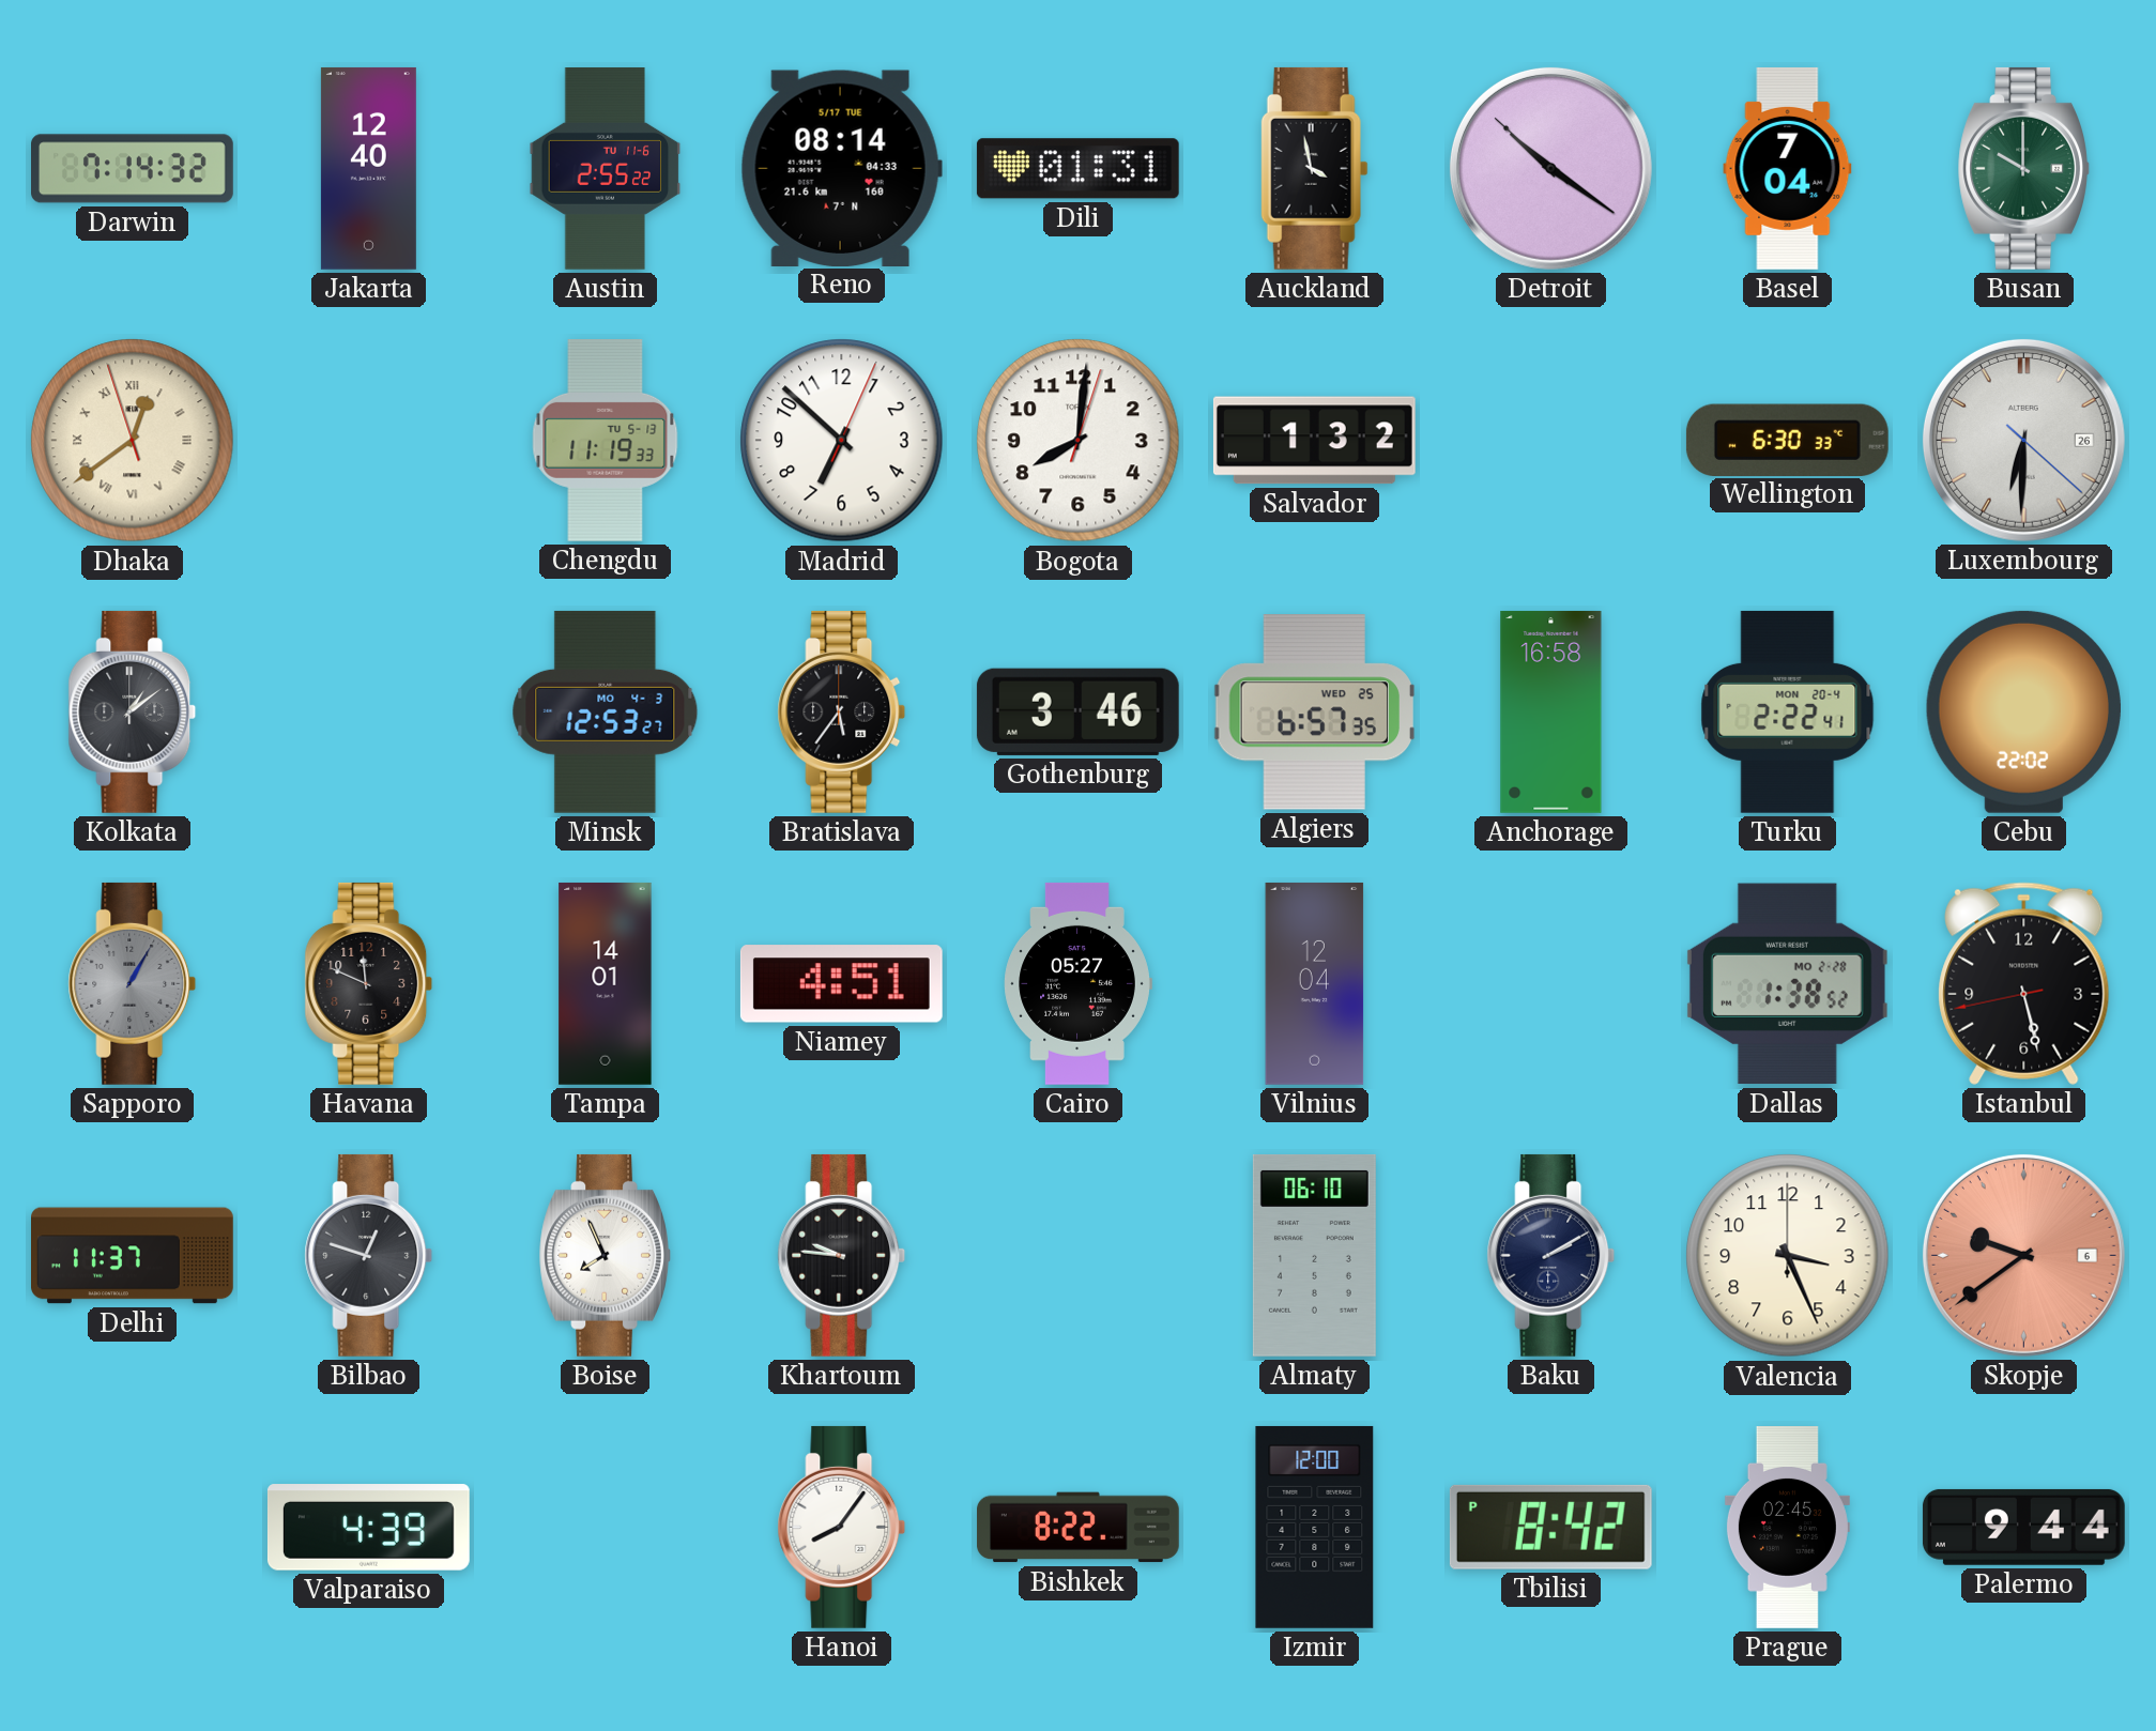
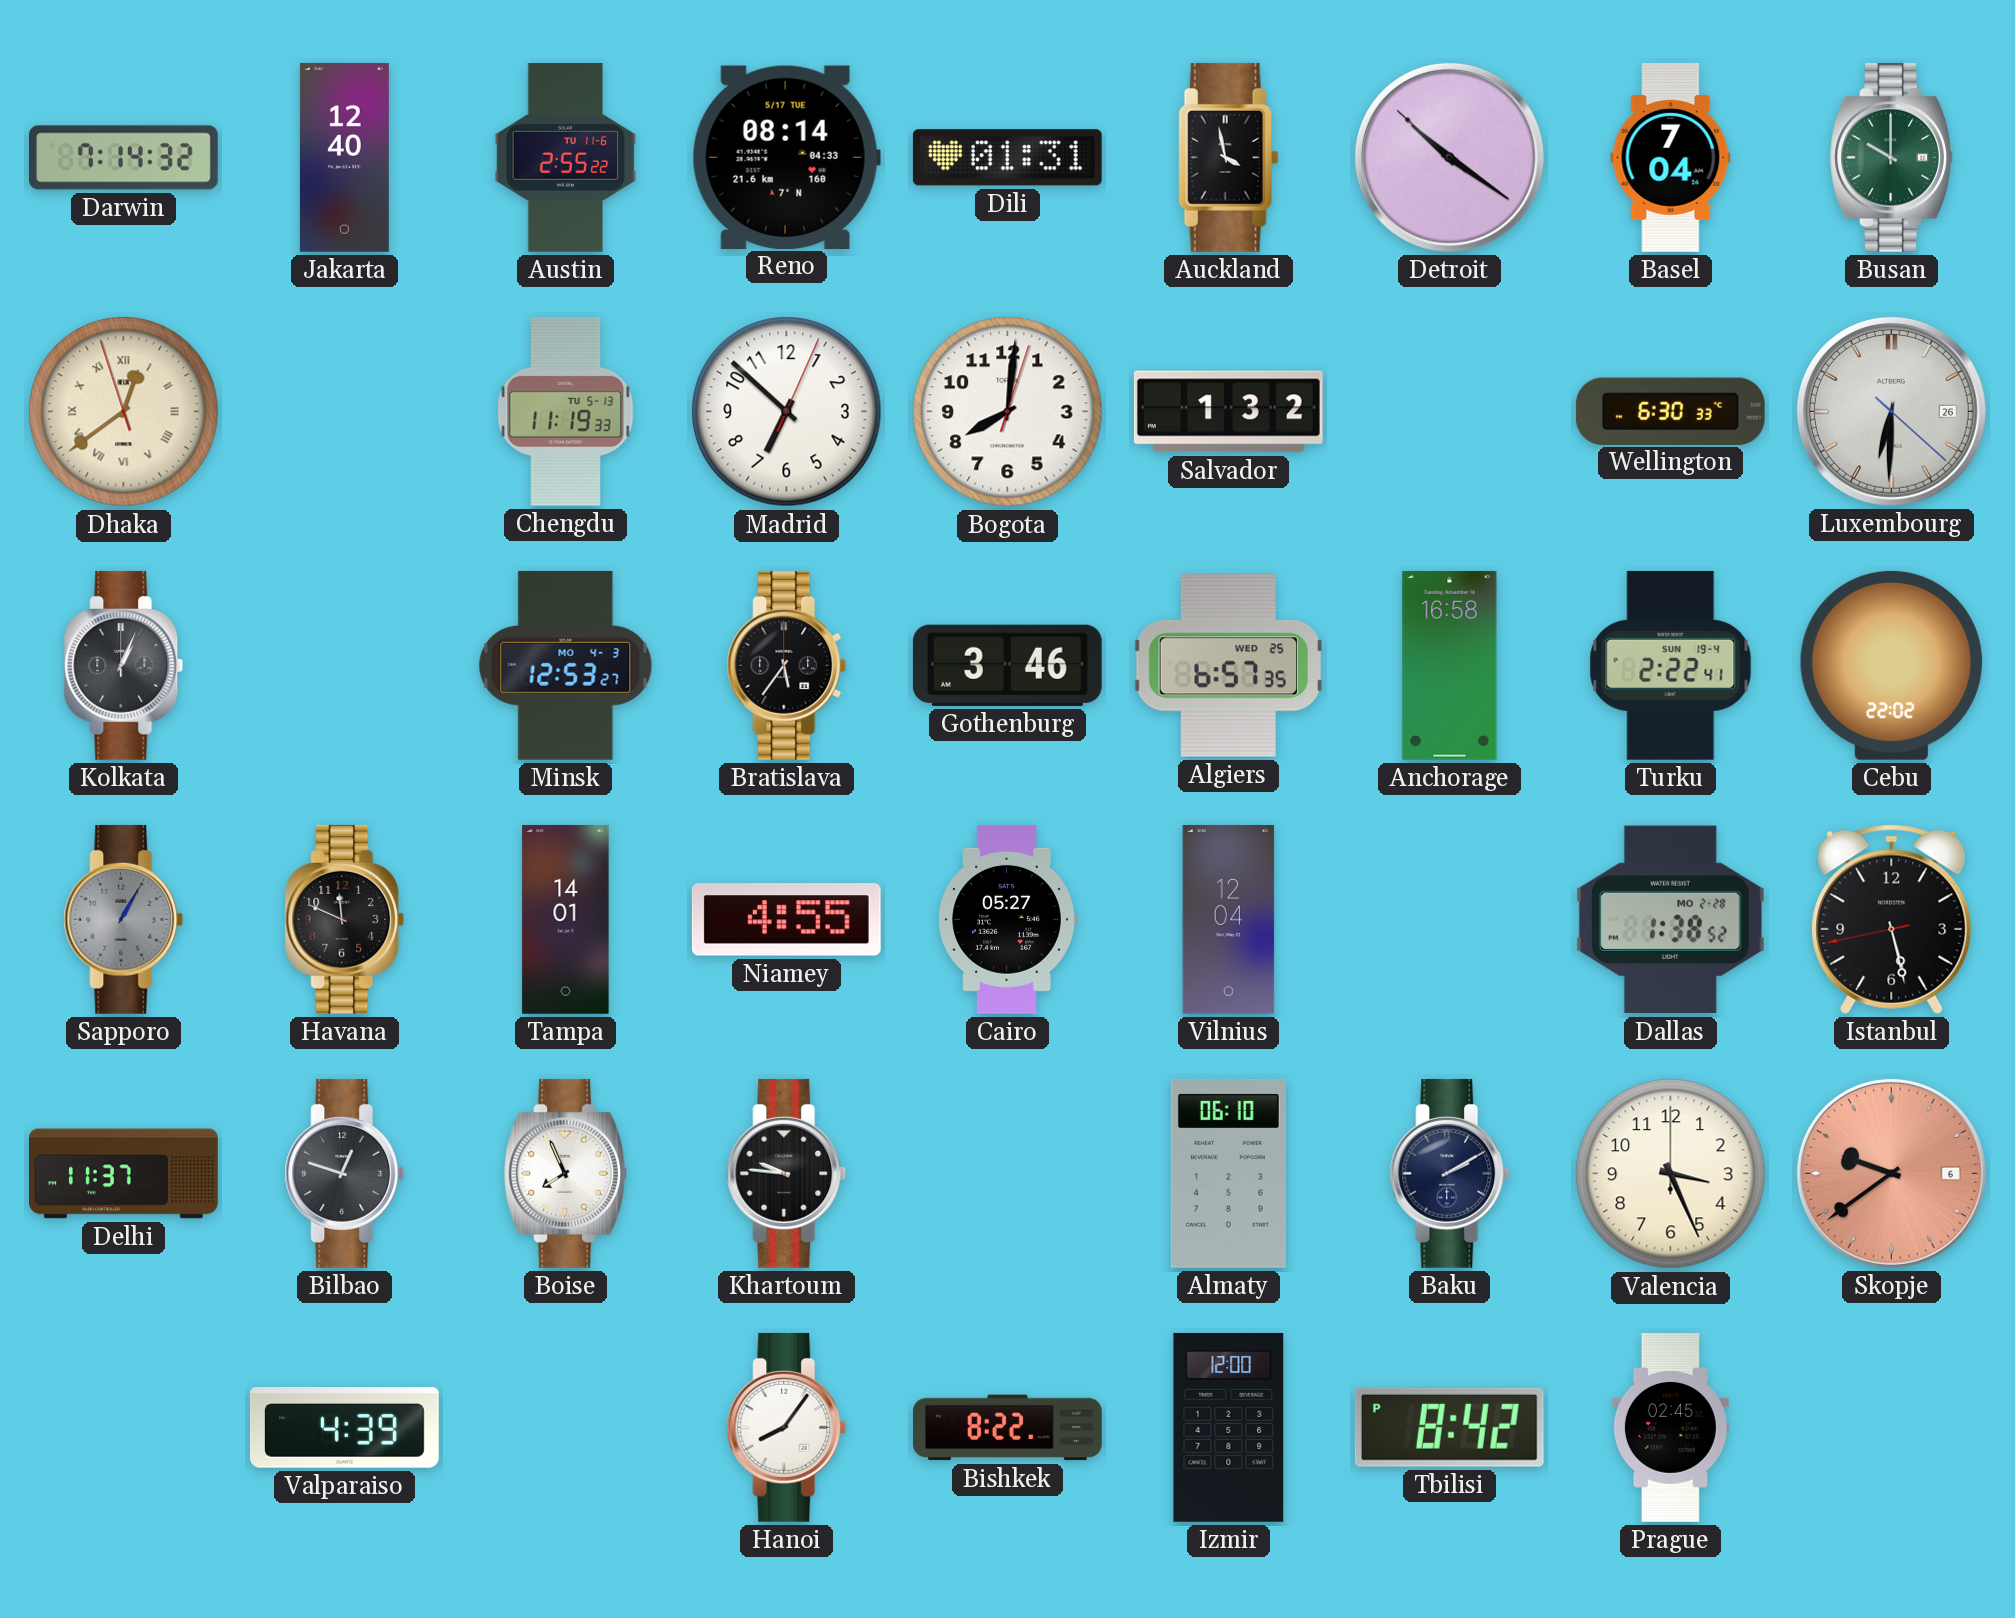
Kolkata: 1:09 -> 1:04 (124, 665)
Turku date: MON 20-4 -> SUN 19-4 (1671, 665)
Niamey: 4:51 -> 4:55 (786, 920)
Palermo: 9:44 -> none (2023, 1527)
